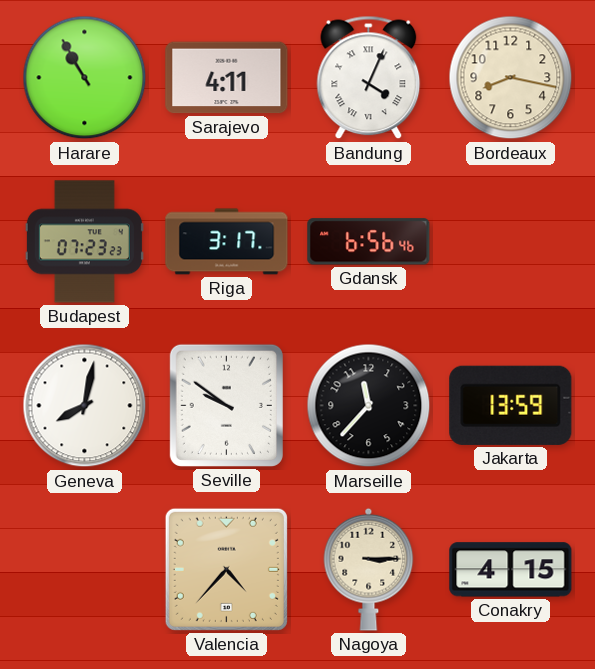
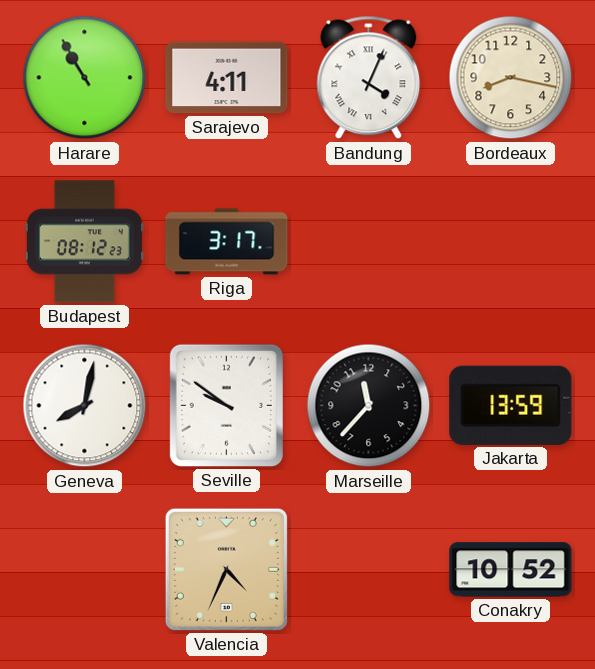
Budapest: 07:23 -> 08:12 (84, 242)
Gdansk: 6:56 -> none (369, 242)
Valencia: 4:37 -> 4:34 (226, 569)
Nagoya: 3:15 -> none (369, 569)
Conakry: 4:15 -> 10:52 (511, 570)
